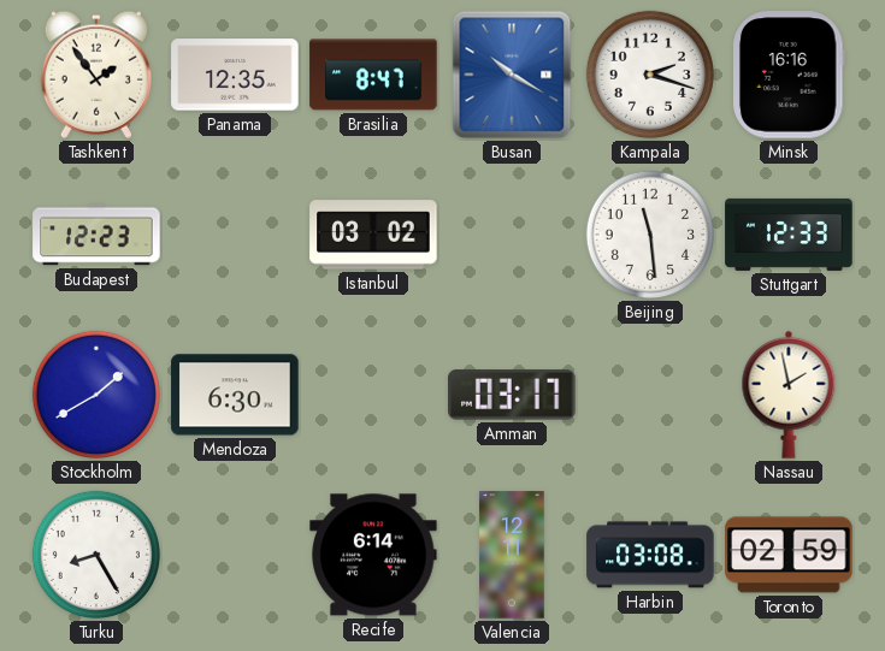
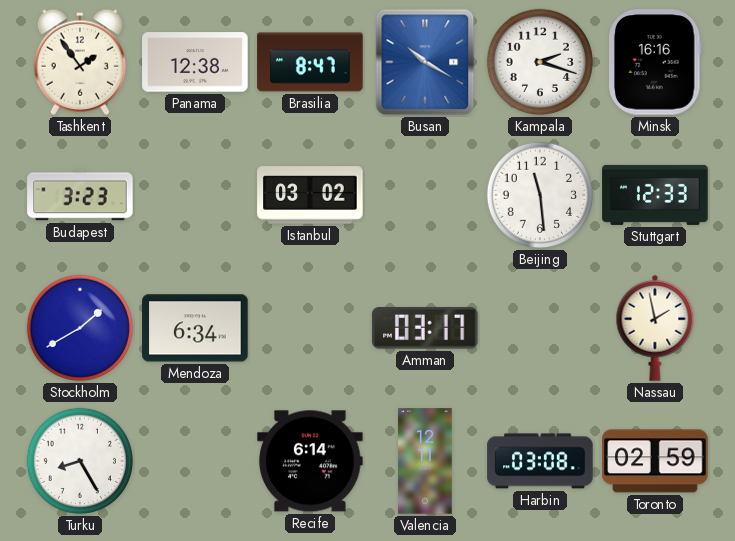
Panama: 12:35 -> 12:38 (195, 62)
Budapest: 12:23 -> 3:23 (80, 195)
Mendoza: 6:30 -> 6:34 (195, 328)
